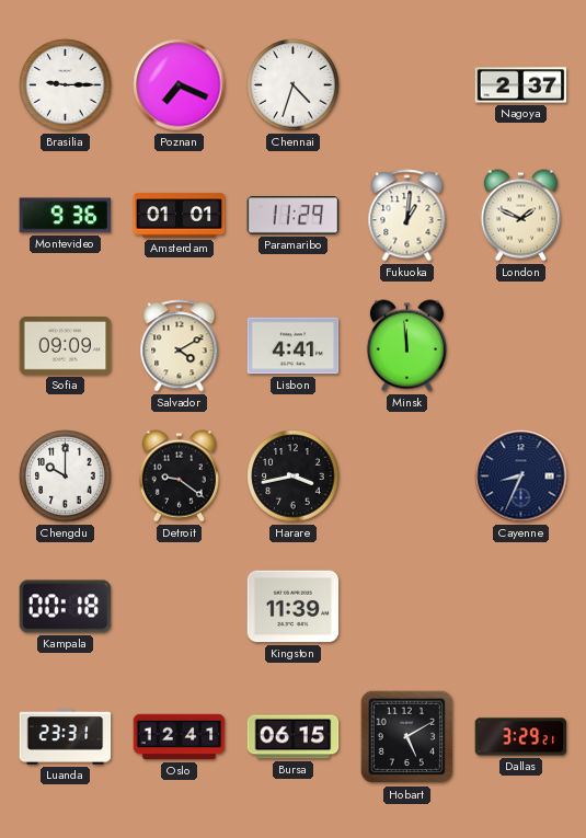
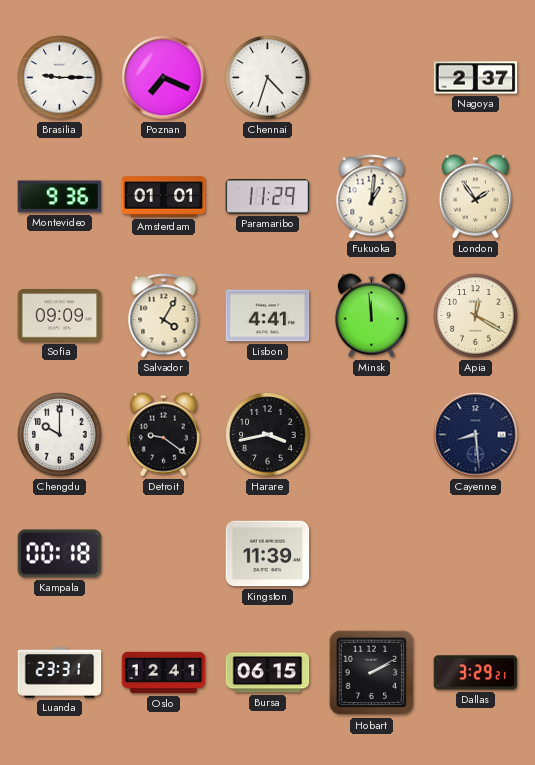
London: 1:49 -> 1:54 (475, 197)
Salvador: 4:10 -> 4:05 (164, 316)
Apia: none -> 12:20 (476, 316)
Cayenne: 8:34 -> 8:29 (476, 435)
Hobart: 5:10 -> 2:10 (372, 673)
